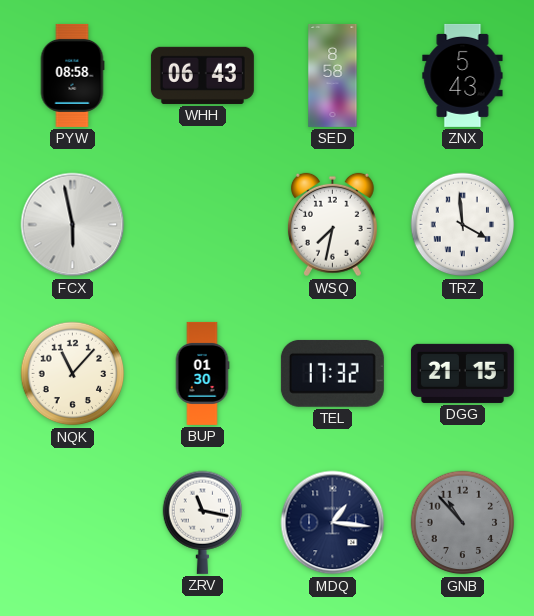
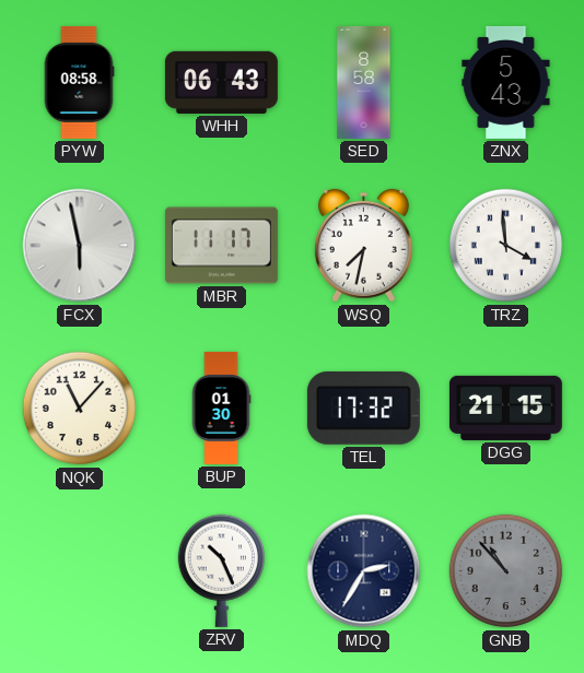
MBR: none -> 11:17 (221, 246)
ZRV: 11:17 -> 10:26 (222, 570)
MDQ: 1:16 -> 2:35 (364, 571)
